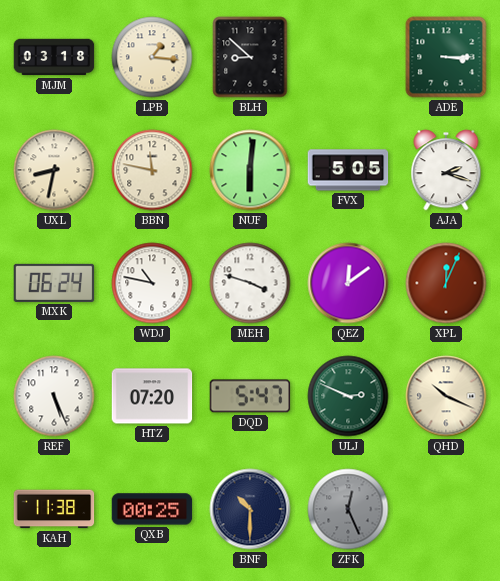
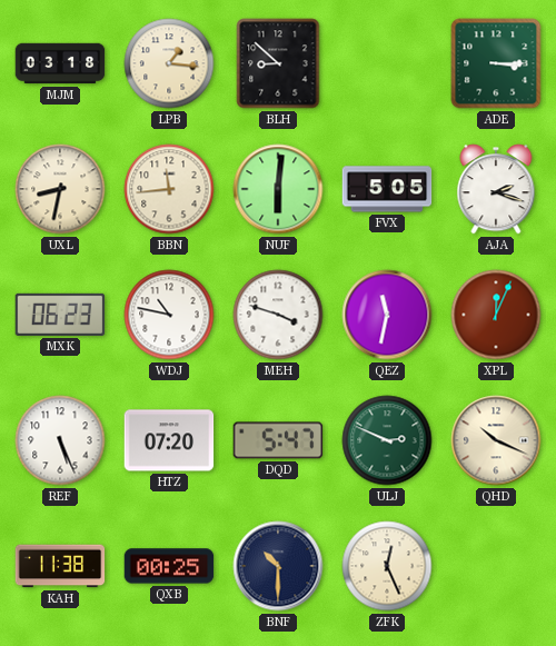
BBN: 11:47 -> 11:44 (169, 189)
MXK: 06:24 -> 06:23 (60, 315)
QEZ: 12:09 -> 11:32 (387, 315)
ZFK dial: grey -> cream (387, 566)
